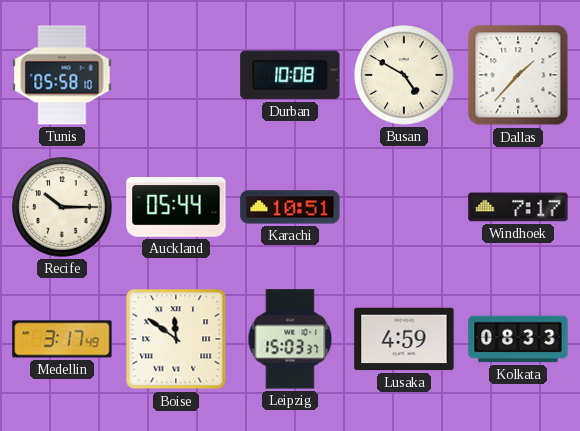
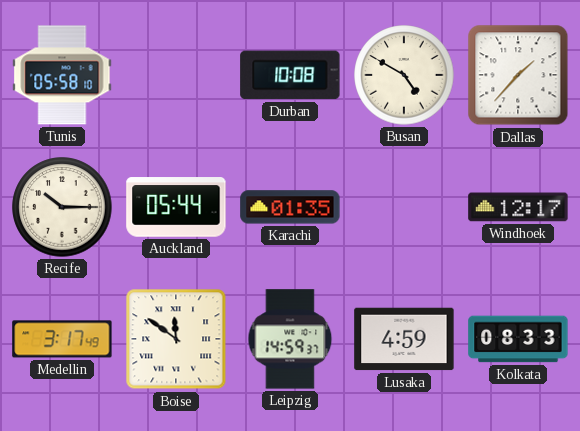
Karachi: 10:51 -> 01:35 (290, 207)
Windhoek: 7:17 -> 12:17 (518, 207)
Leipzig: 15:03 -> 14:59 (290, 339)
